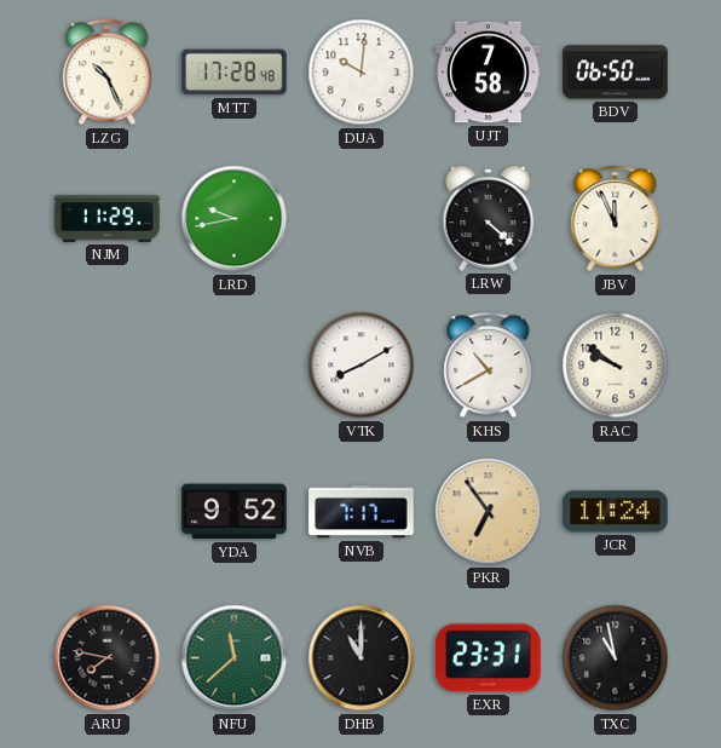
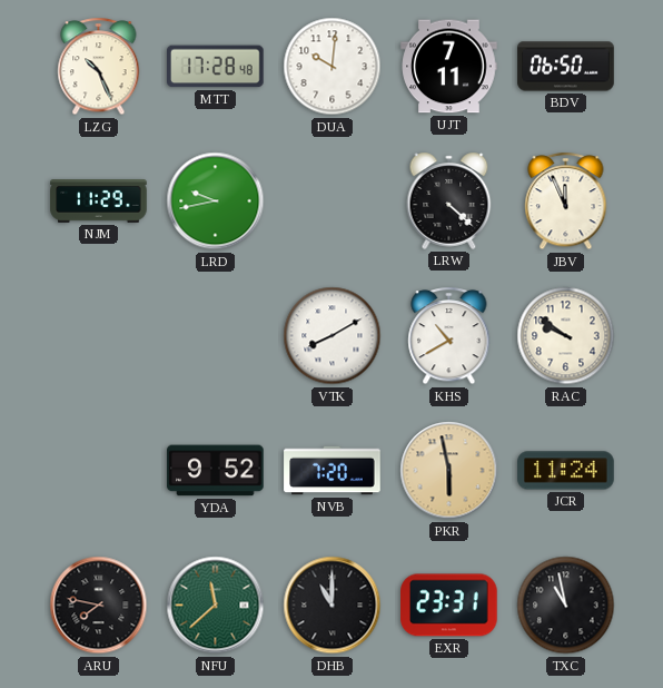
UJT: 7:58 -> 7:11 (449, 67)
NVB: 7:17 -> 7:20 (333, 471)
PKR: 6:54 -> 5:58 (449, 471)
